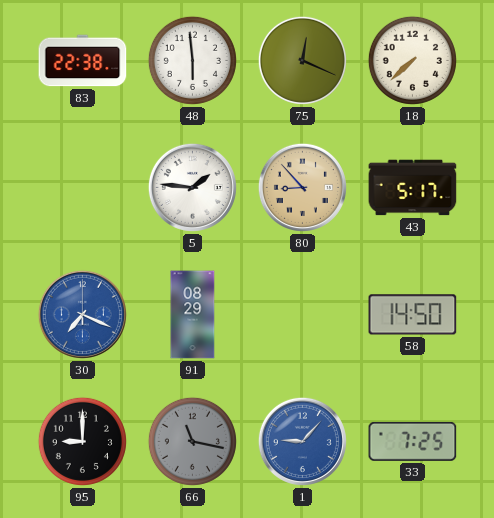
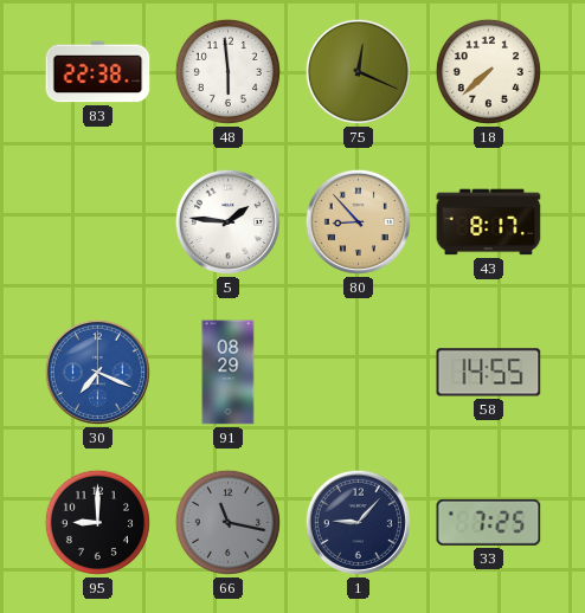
43: 5:17 -> 8:17 (489, 222)
58: 14:50 -> 14:55 (489, 373)
1 dial: blue -> navy (358, 522)
